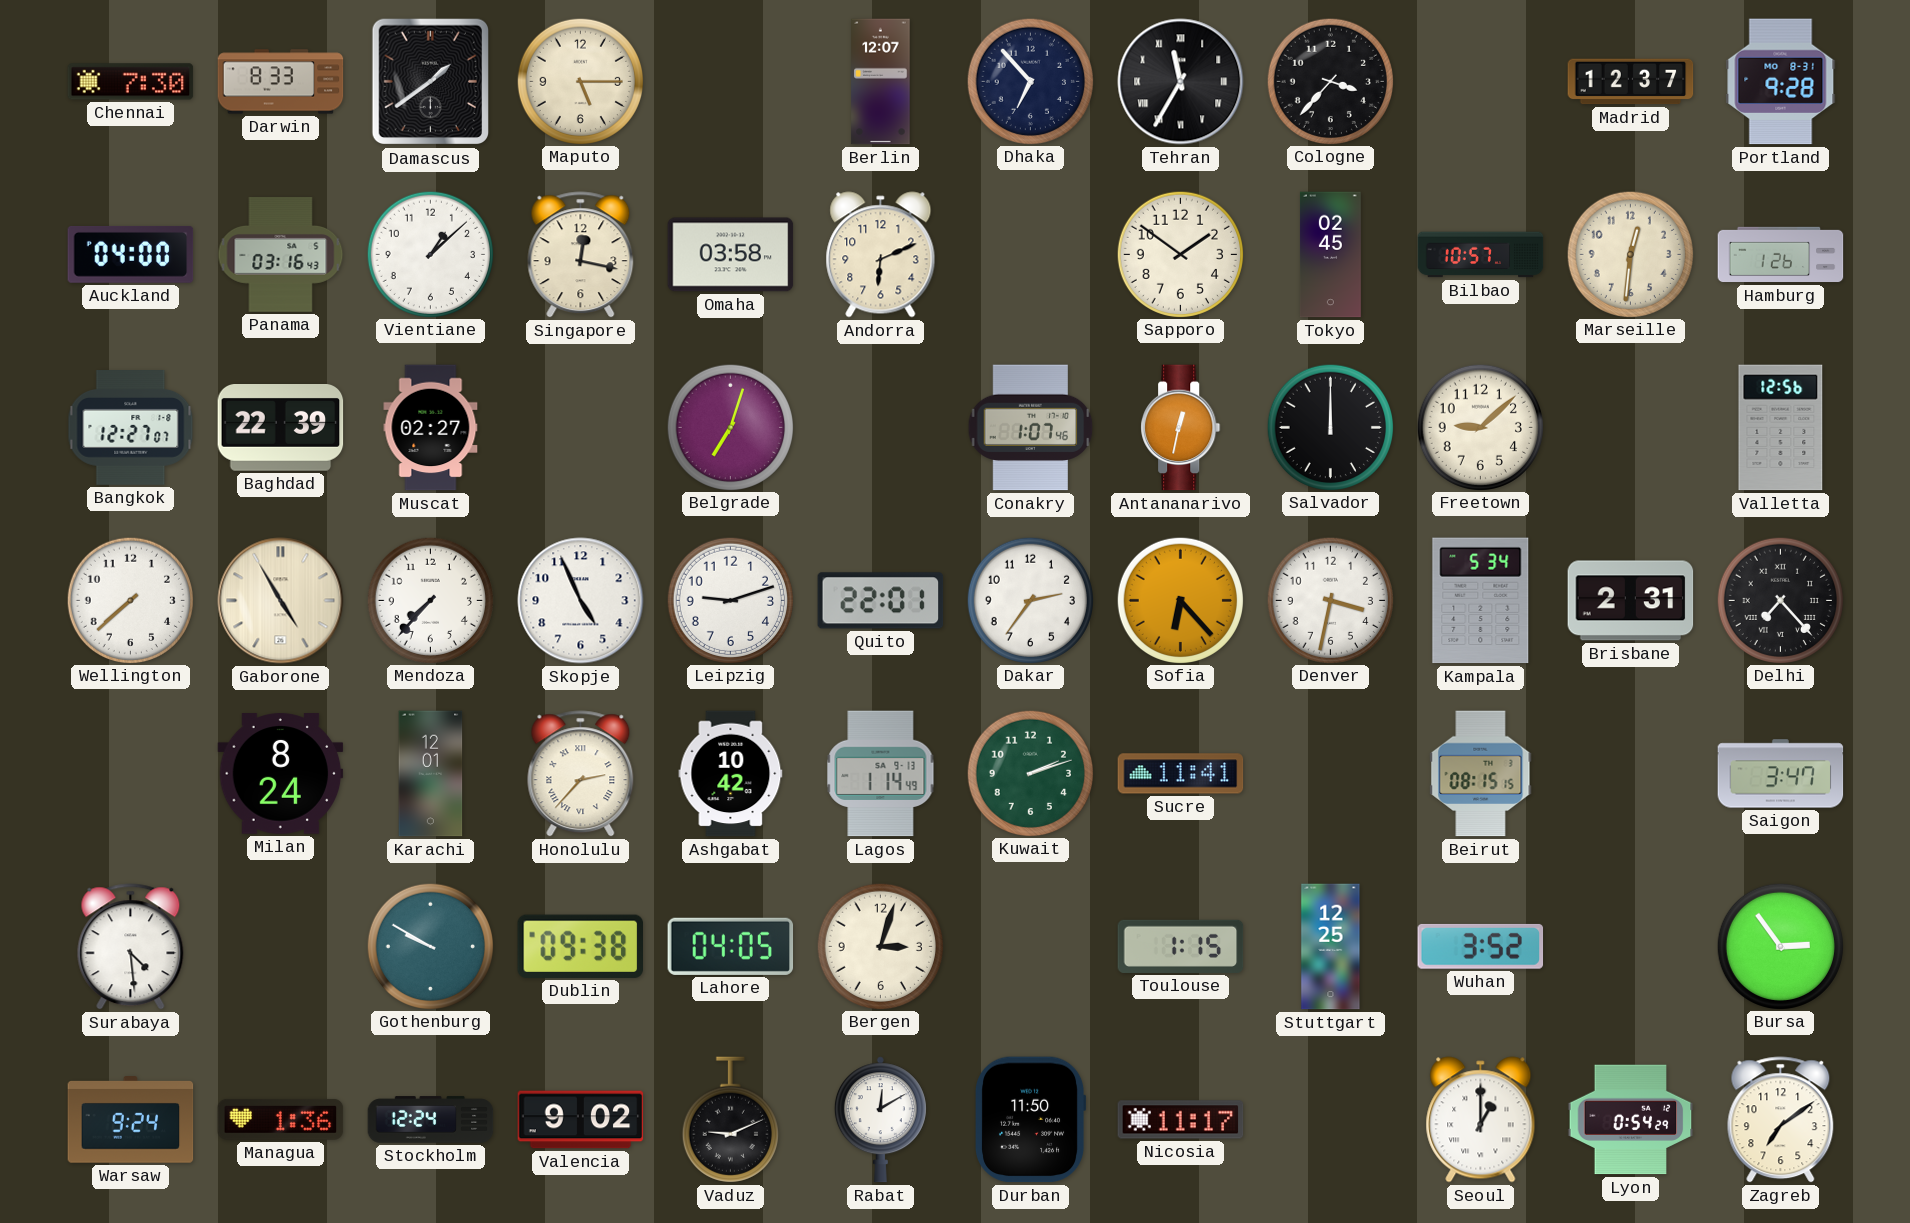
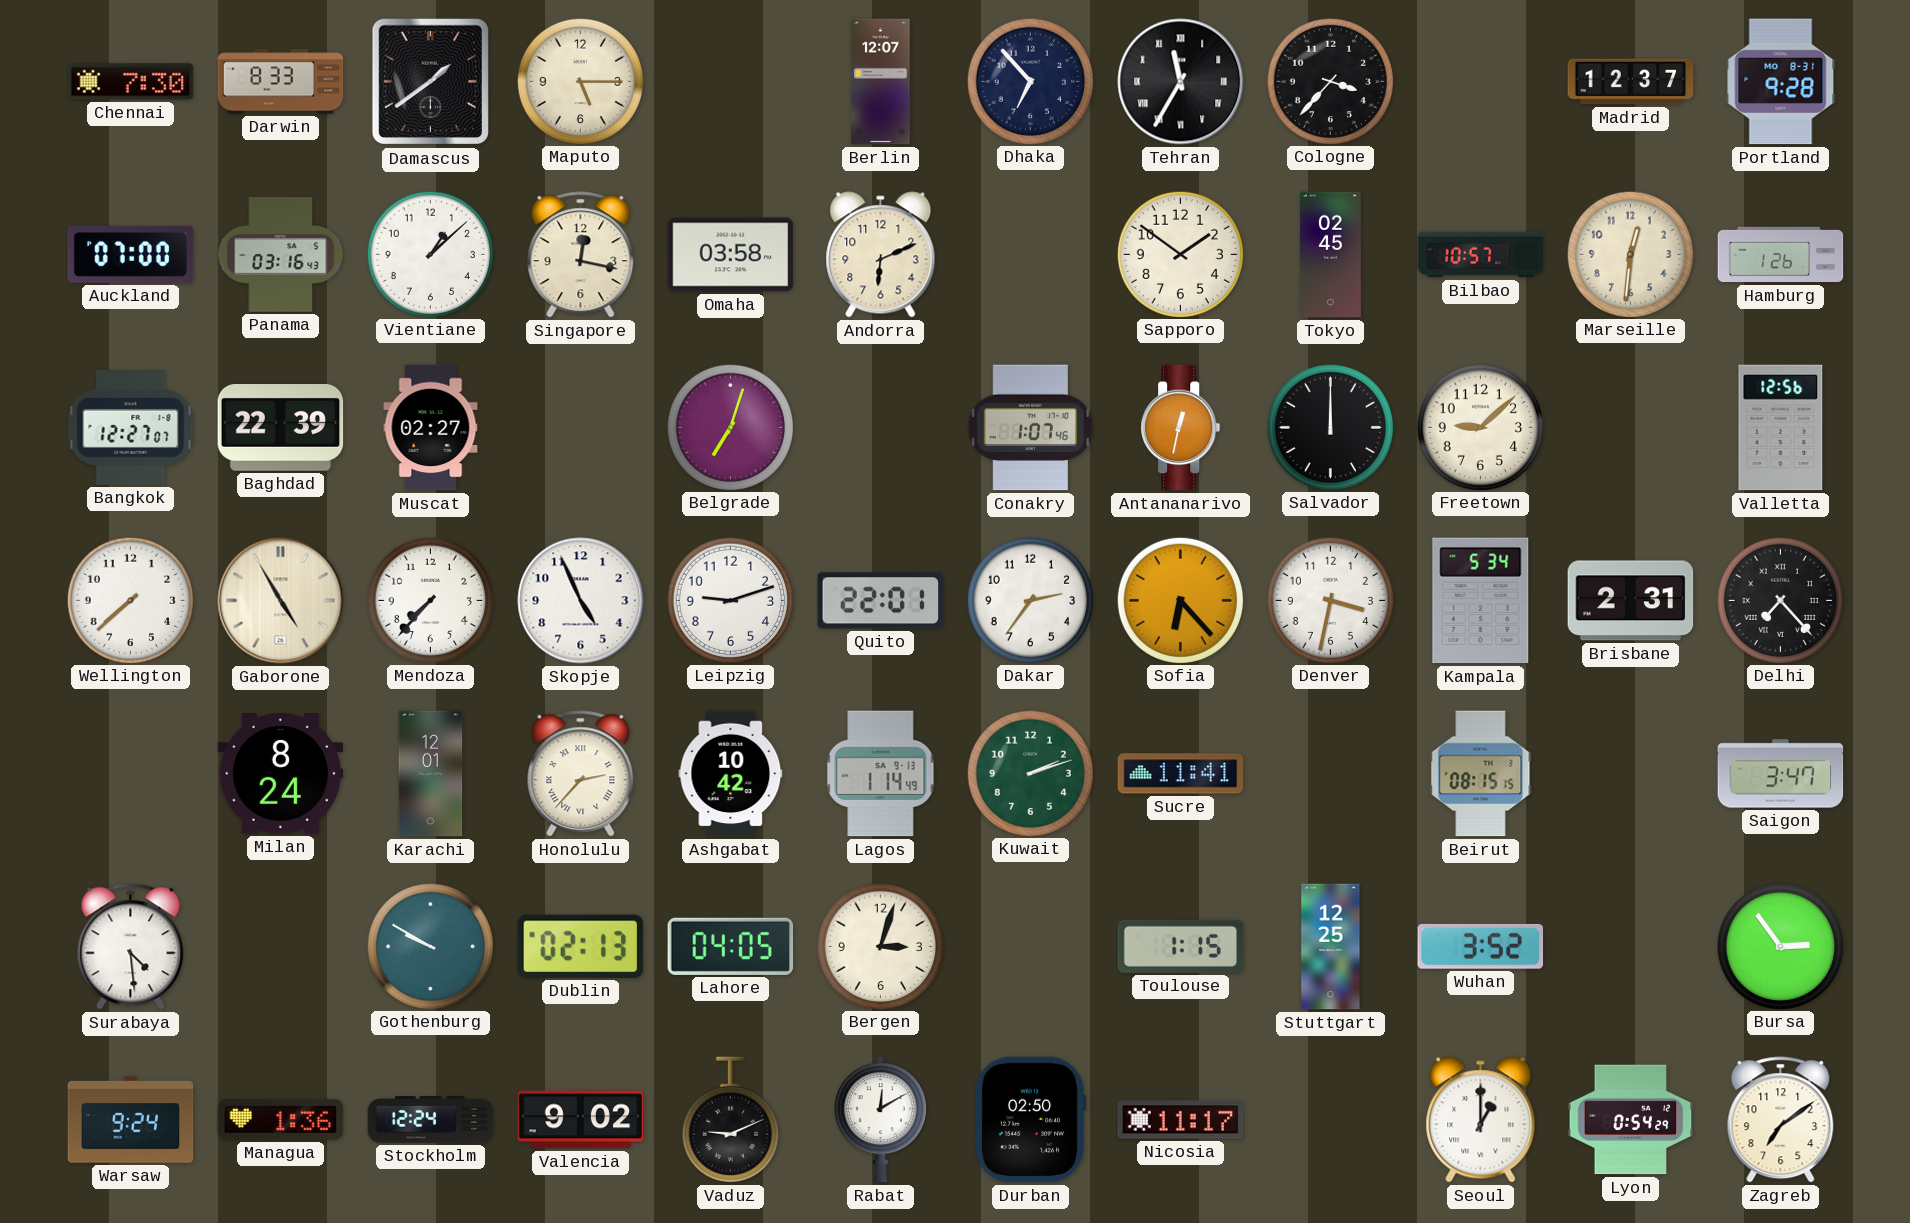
Auckland: 04:00 -> 07:00 (131, 254)
Dublin: 09:38 -> 02:13 (580, 946)
Durban: 11:50 -> 02:50 (1031, 1120)
